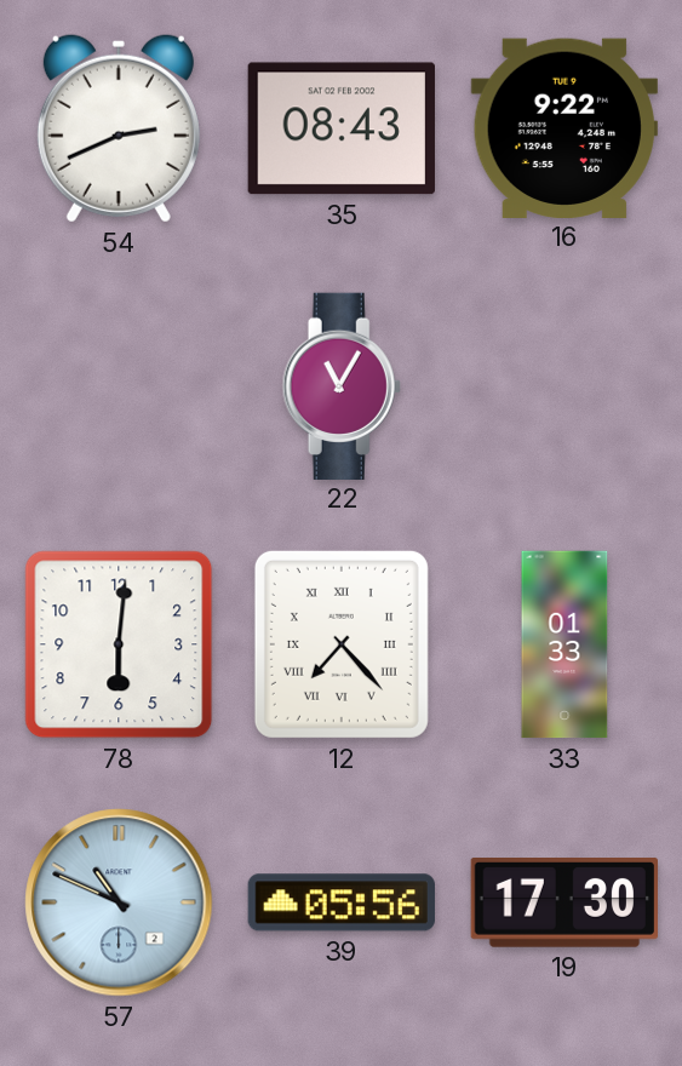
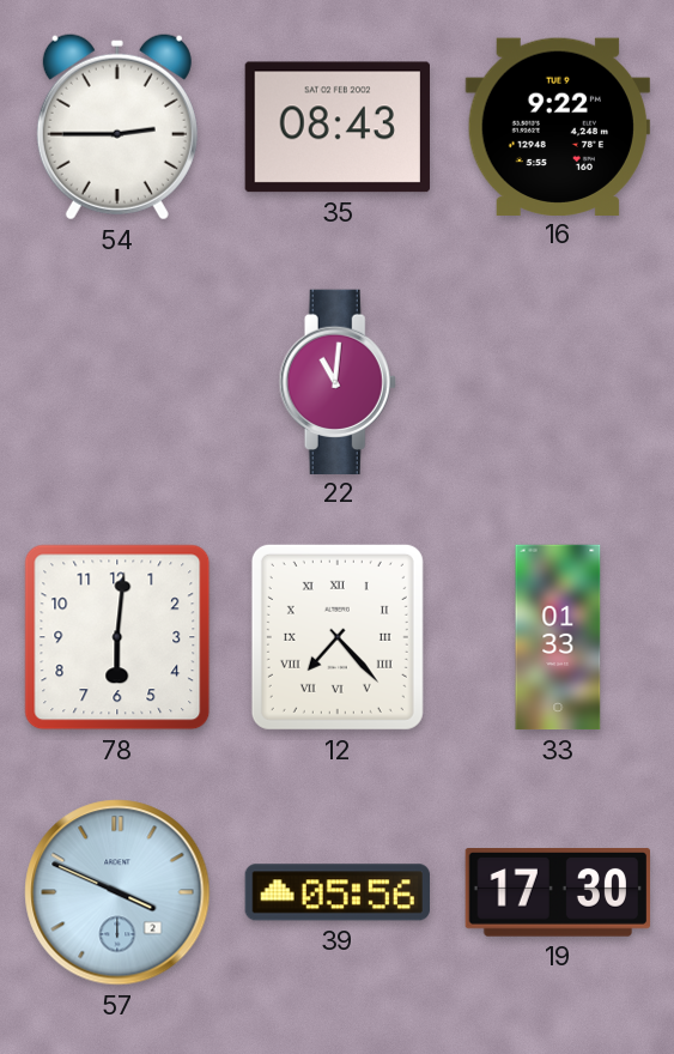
54: 2:41 -> 2:45 (117, 127)
22: 11:05 -> 11:01 (338, 381)
57: 10:49 -> 3:49 (117, 892)
